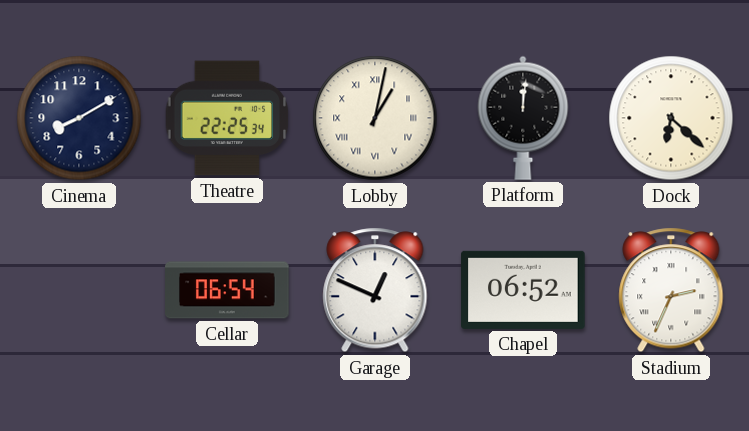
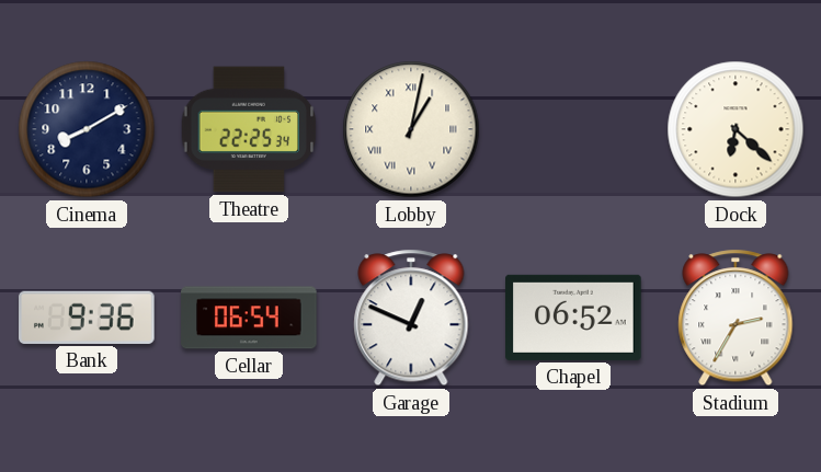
Platform: 12:01 -> none (523, 118)
Bank: none -> 9:36 (87, 318)
Stadium: 2:34 -> 2:35 (736, 318)
